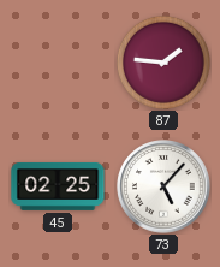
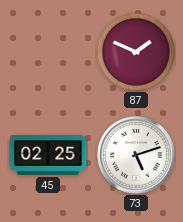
87: 1:46 -> 1:49 (136, 52)
73: 5:07 -> 5:12 (136, 155)
